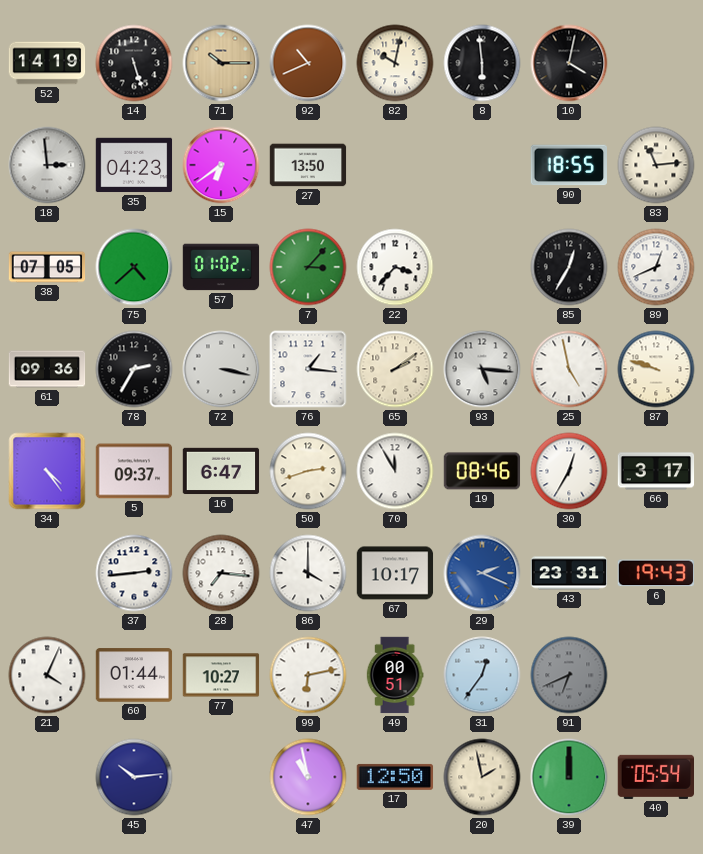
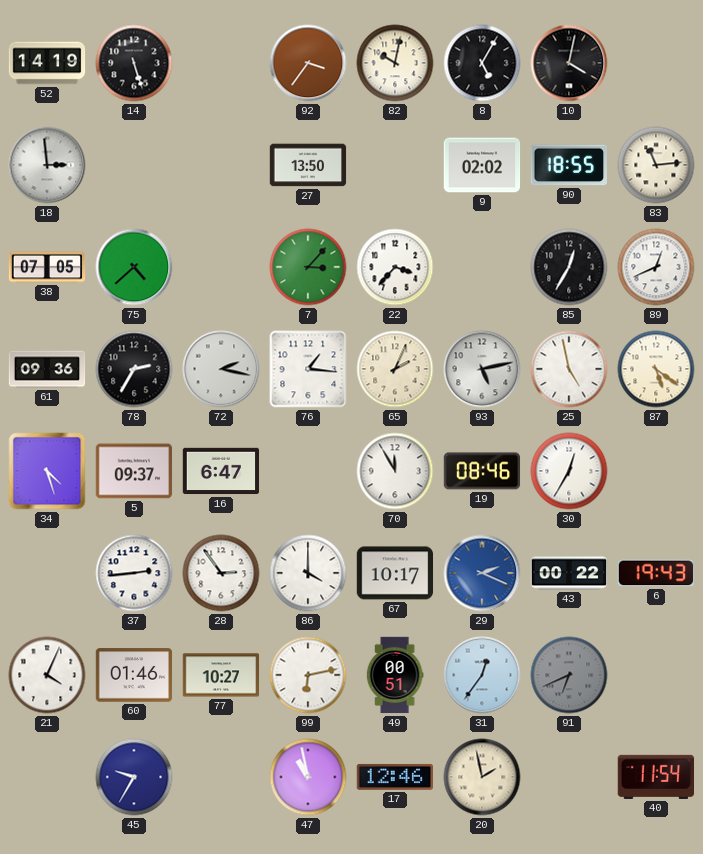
71: 10:15 -> none (221, 63)
92: 10:41 -> 3:36 (308, 63)
8: 5:59 -> 5:05 (482, 63)
35: 04:23 -> none (134, 165)
15: 6:39 -> none (221, 165)
9: none -> 02:02 (482, 165)
57: 01:02 -> none (221, 267)
72: 3:17 -> 2:17 (221, 369)
65: 2:09 -> 2:04 (395, 369)
93: 5:16 -> 5:13 (482, 369)
87: 9:48 -> 5:21 (656, 369)
34: 4:24 -> 4:27 (47, 471)
50: 2:42 -> none (308, 471)
66: 3:17 -> none (656, 471)
28: 7:16 -> 2:54 (221, 573)
43: 23:31 -> 00:22 (569, 573)
60: 01:44 -> 01:46 (134, 675)
45: 10:14 -> 9:35 (134, 777)
17: 12:50 -> 12:46 (395, 777)
39: 12:00 -> none (569, 777)
40: 05:54 -> 11:54 (656, 777)
